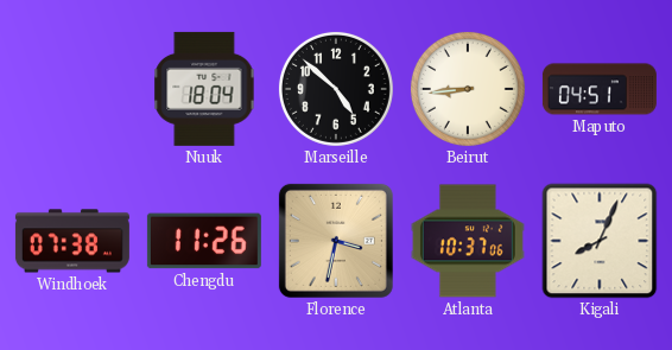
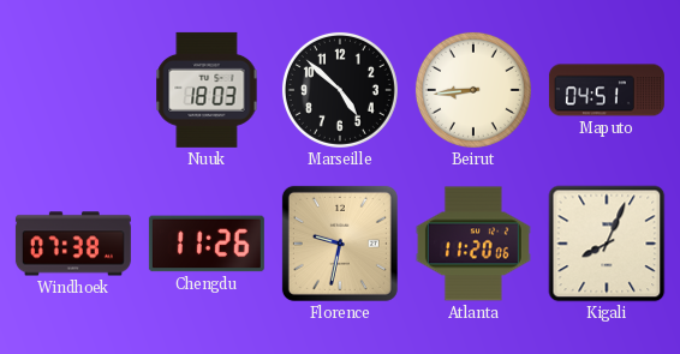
Nuuk: 18:04 -> 18:03 (207, 90)
Florence: 3:32 -> 9:32 (340, 244)
Atlanta: 10:37 -> 11:20 (473, 244)
